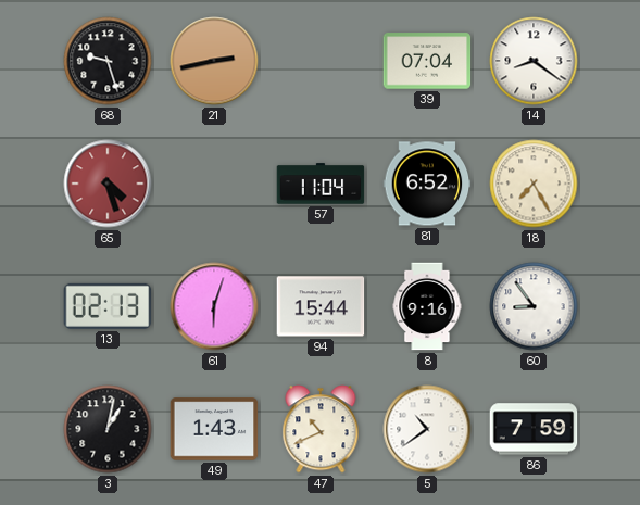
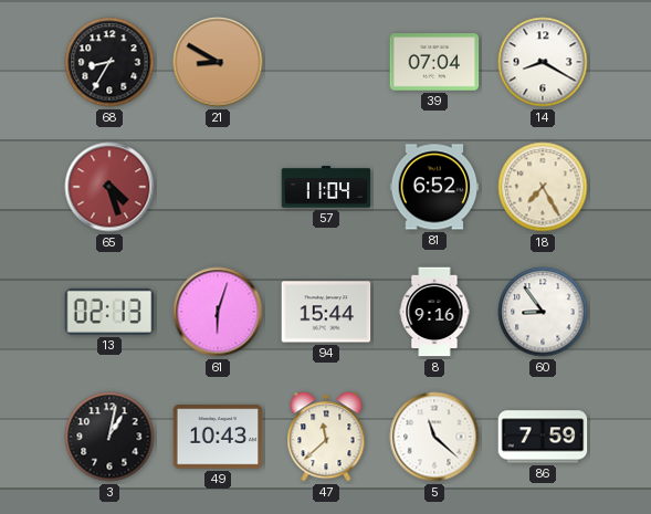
68: 9:27 -> 8:35 (109, 62)
21: 2:43 -> 8:50 (218, 62)
14: 8:21 -> 8:20 (543, 62)
49: 1:43 -> 10:43 (218, 437)
47: 10:41 -> 11:38 (326, 437)
5: 10:39 -> 11:22 (434, 437)
